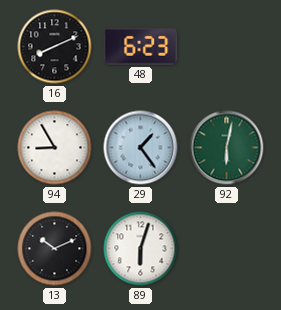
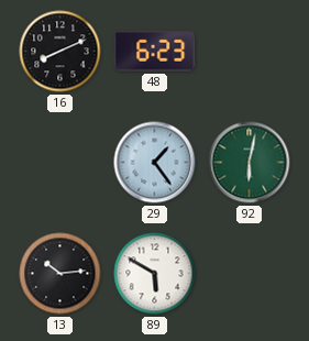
94: 8:55 -> none (55, 148)
13: 10:11 -> 10:14 (60, 274)
89: 6:03 -> 5:50 (155, 274)
